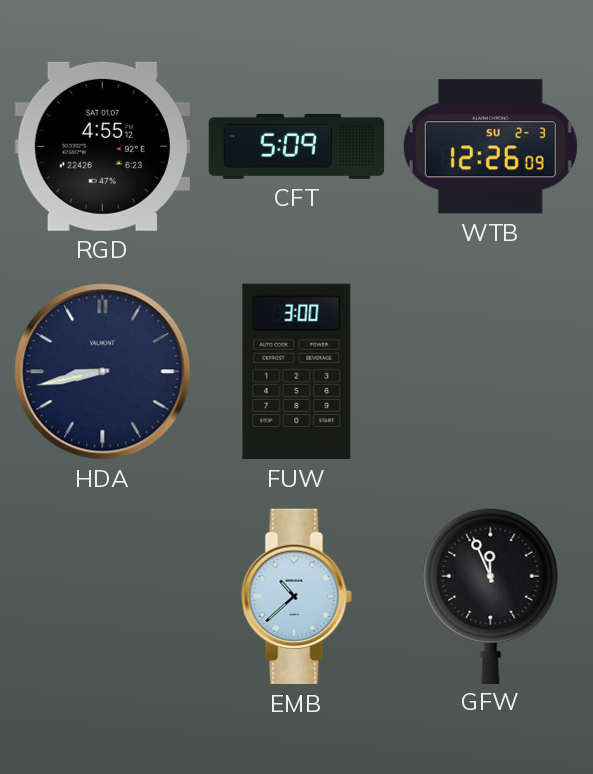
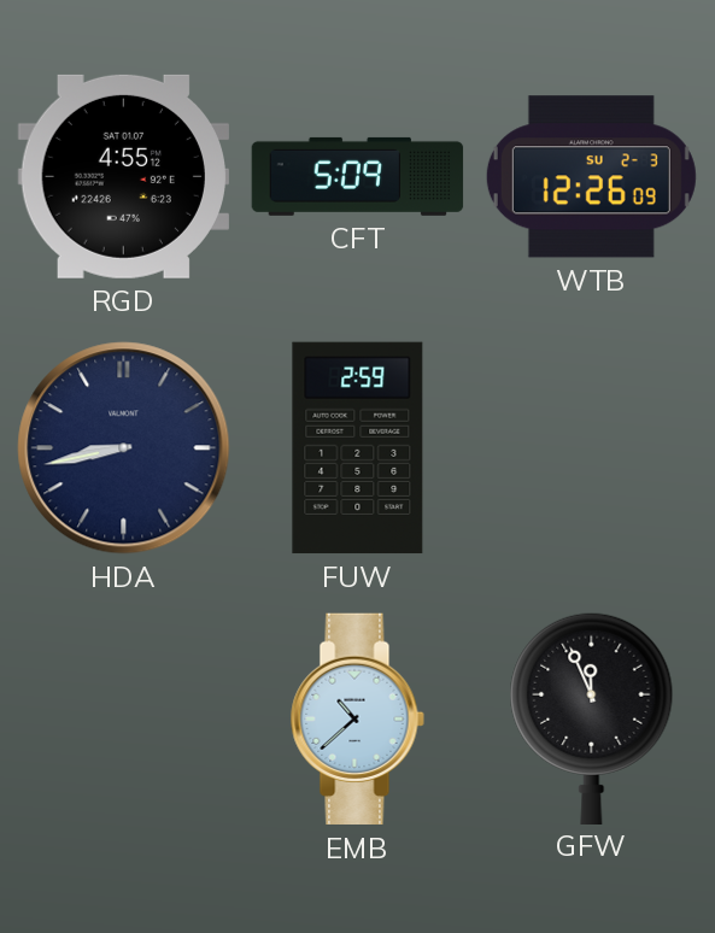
FUW: 3:00 -> 2:59 (358, 448)
